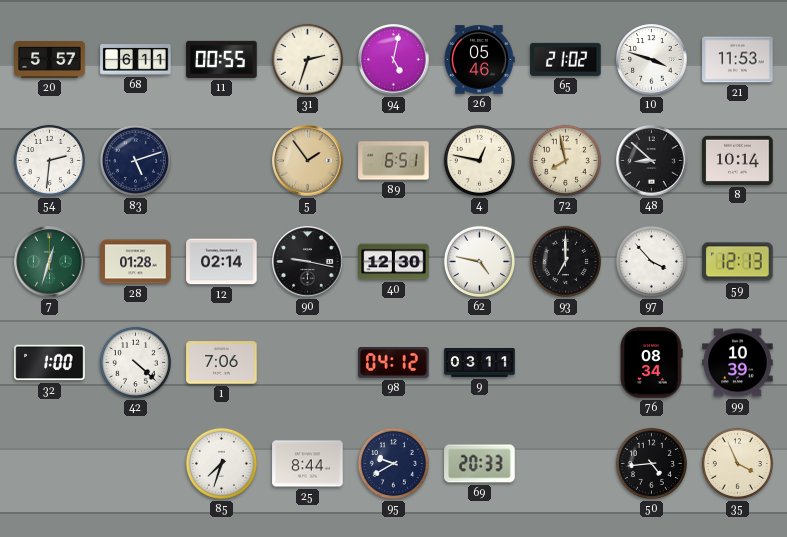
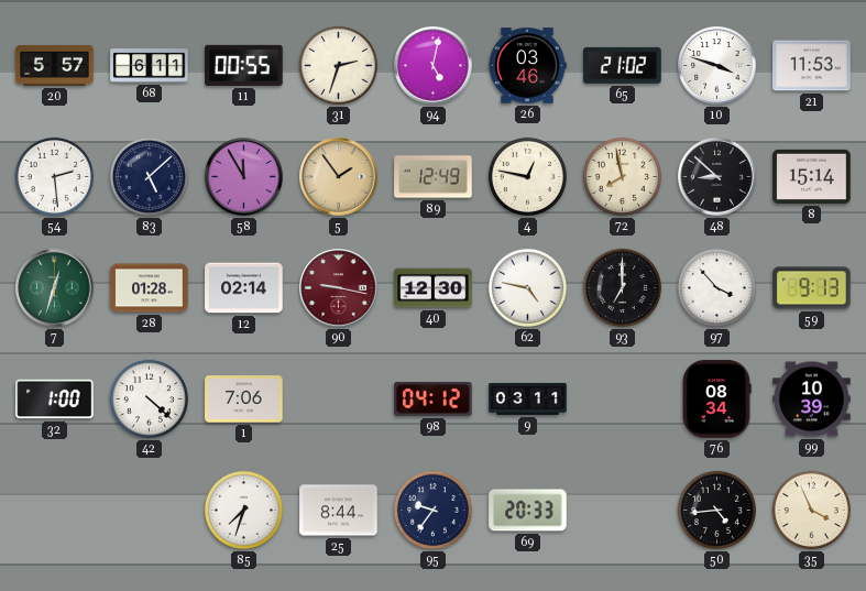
26: 05:46 -> 03:46 (527, 66)
54: 2:31 -> 2:29 (54, 176)
83: 5:12 -> 5:08 (149, 176)
58: none -> 11:55 (244, 177)
89: 6:51 -> 12:49 (434, 177)
8: 10:14 -> 15:14 (812, 176)
90 dial: black -> burgundy (339, 288)
59: 12:13 -> 9:13 (812, 288)
95: 9:40 -> 9:36 (432, 510)
